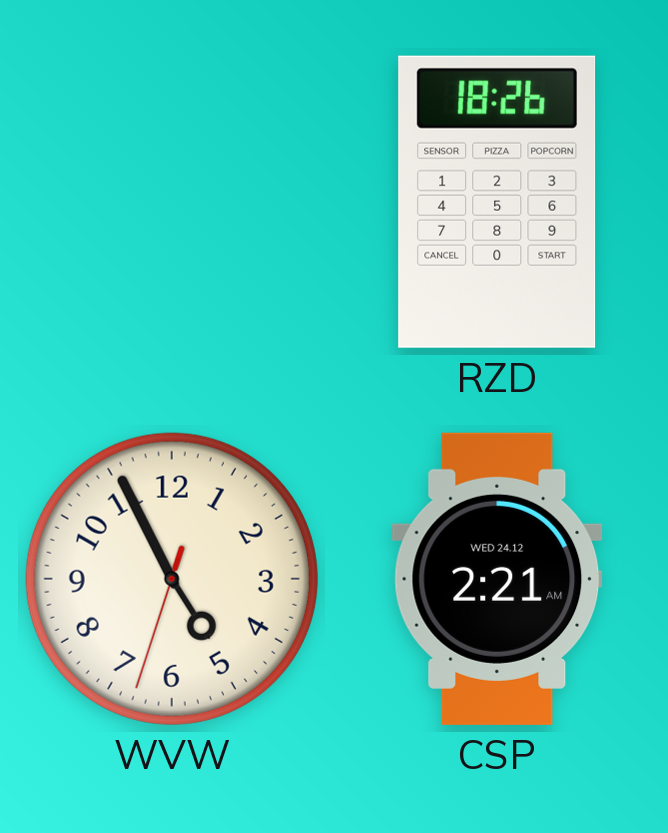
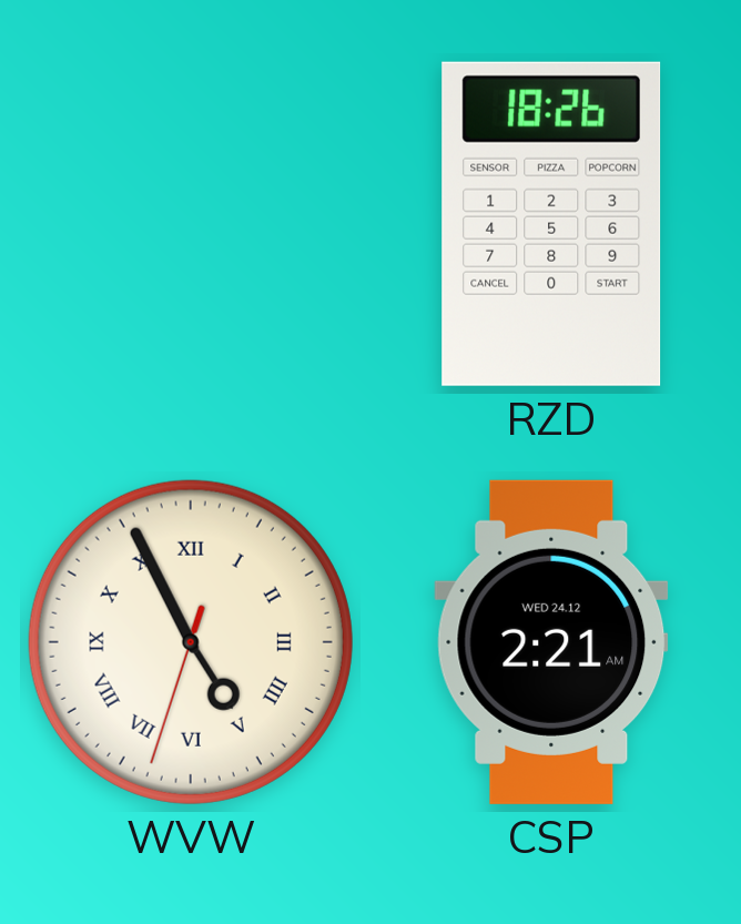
WVW numerals: Arabic -> Roman (191, 642)
